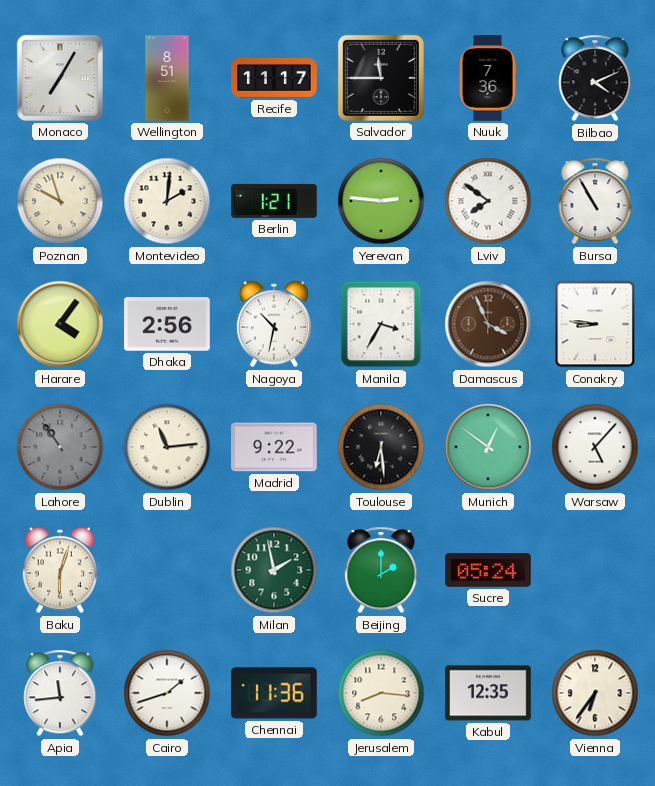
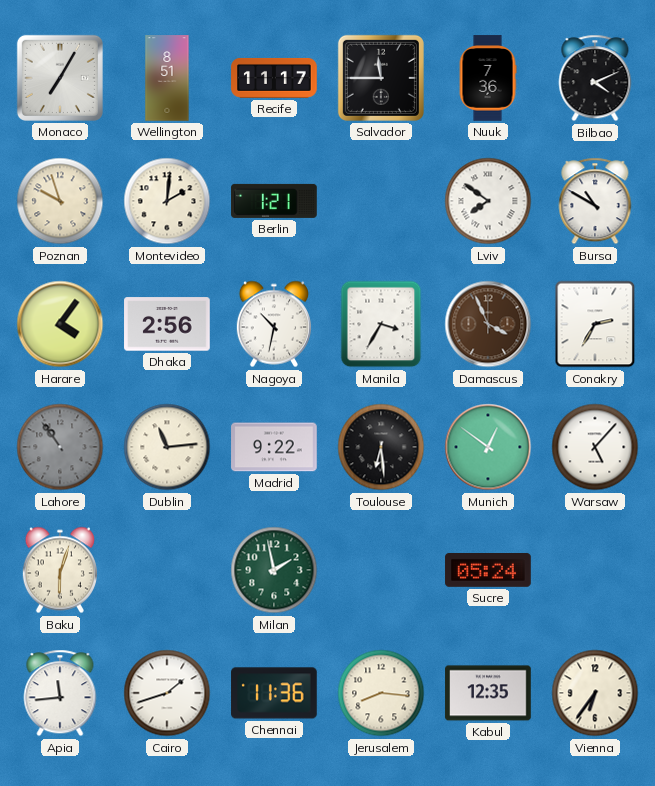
Yerevan: 2:46 -> none (381, 201)
Bursa: 10:55 -> 10:50 (595, 201)
Conakry: 8:46 -> 2:35 (595, 324)
Beijing: 2:00 -> none (381, 570)
